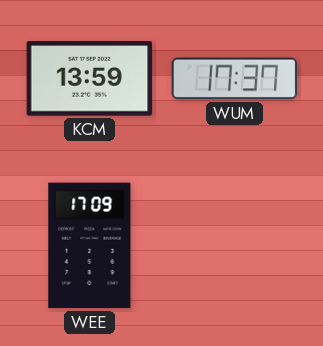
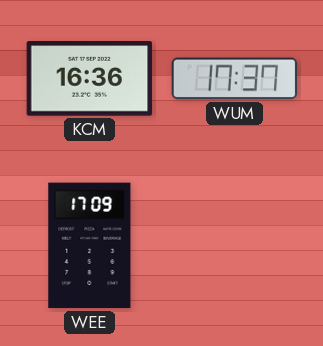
KCM: 13:59 -> 16:36 (90, 79)
